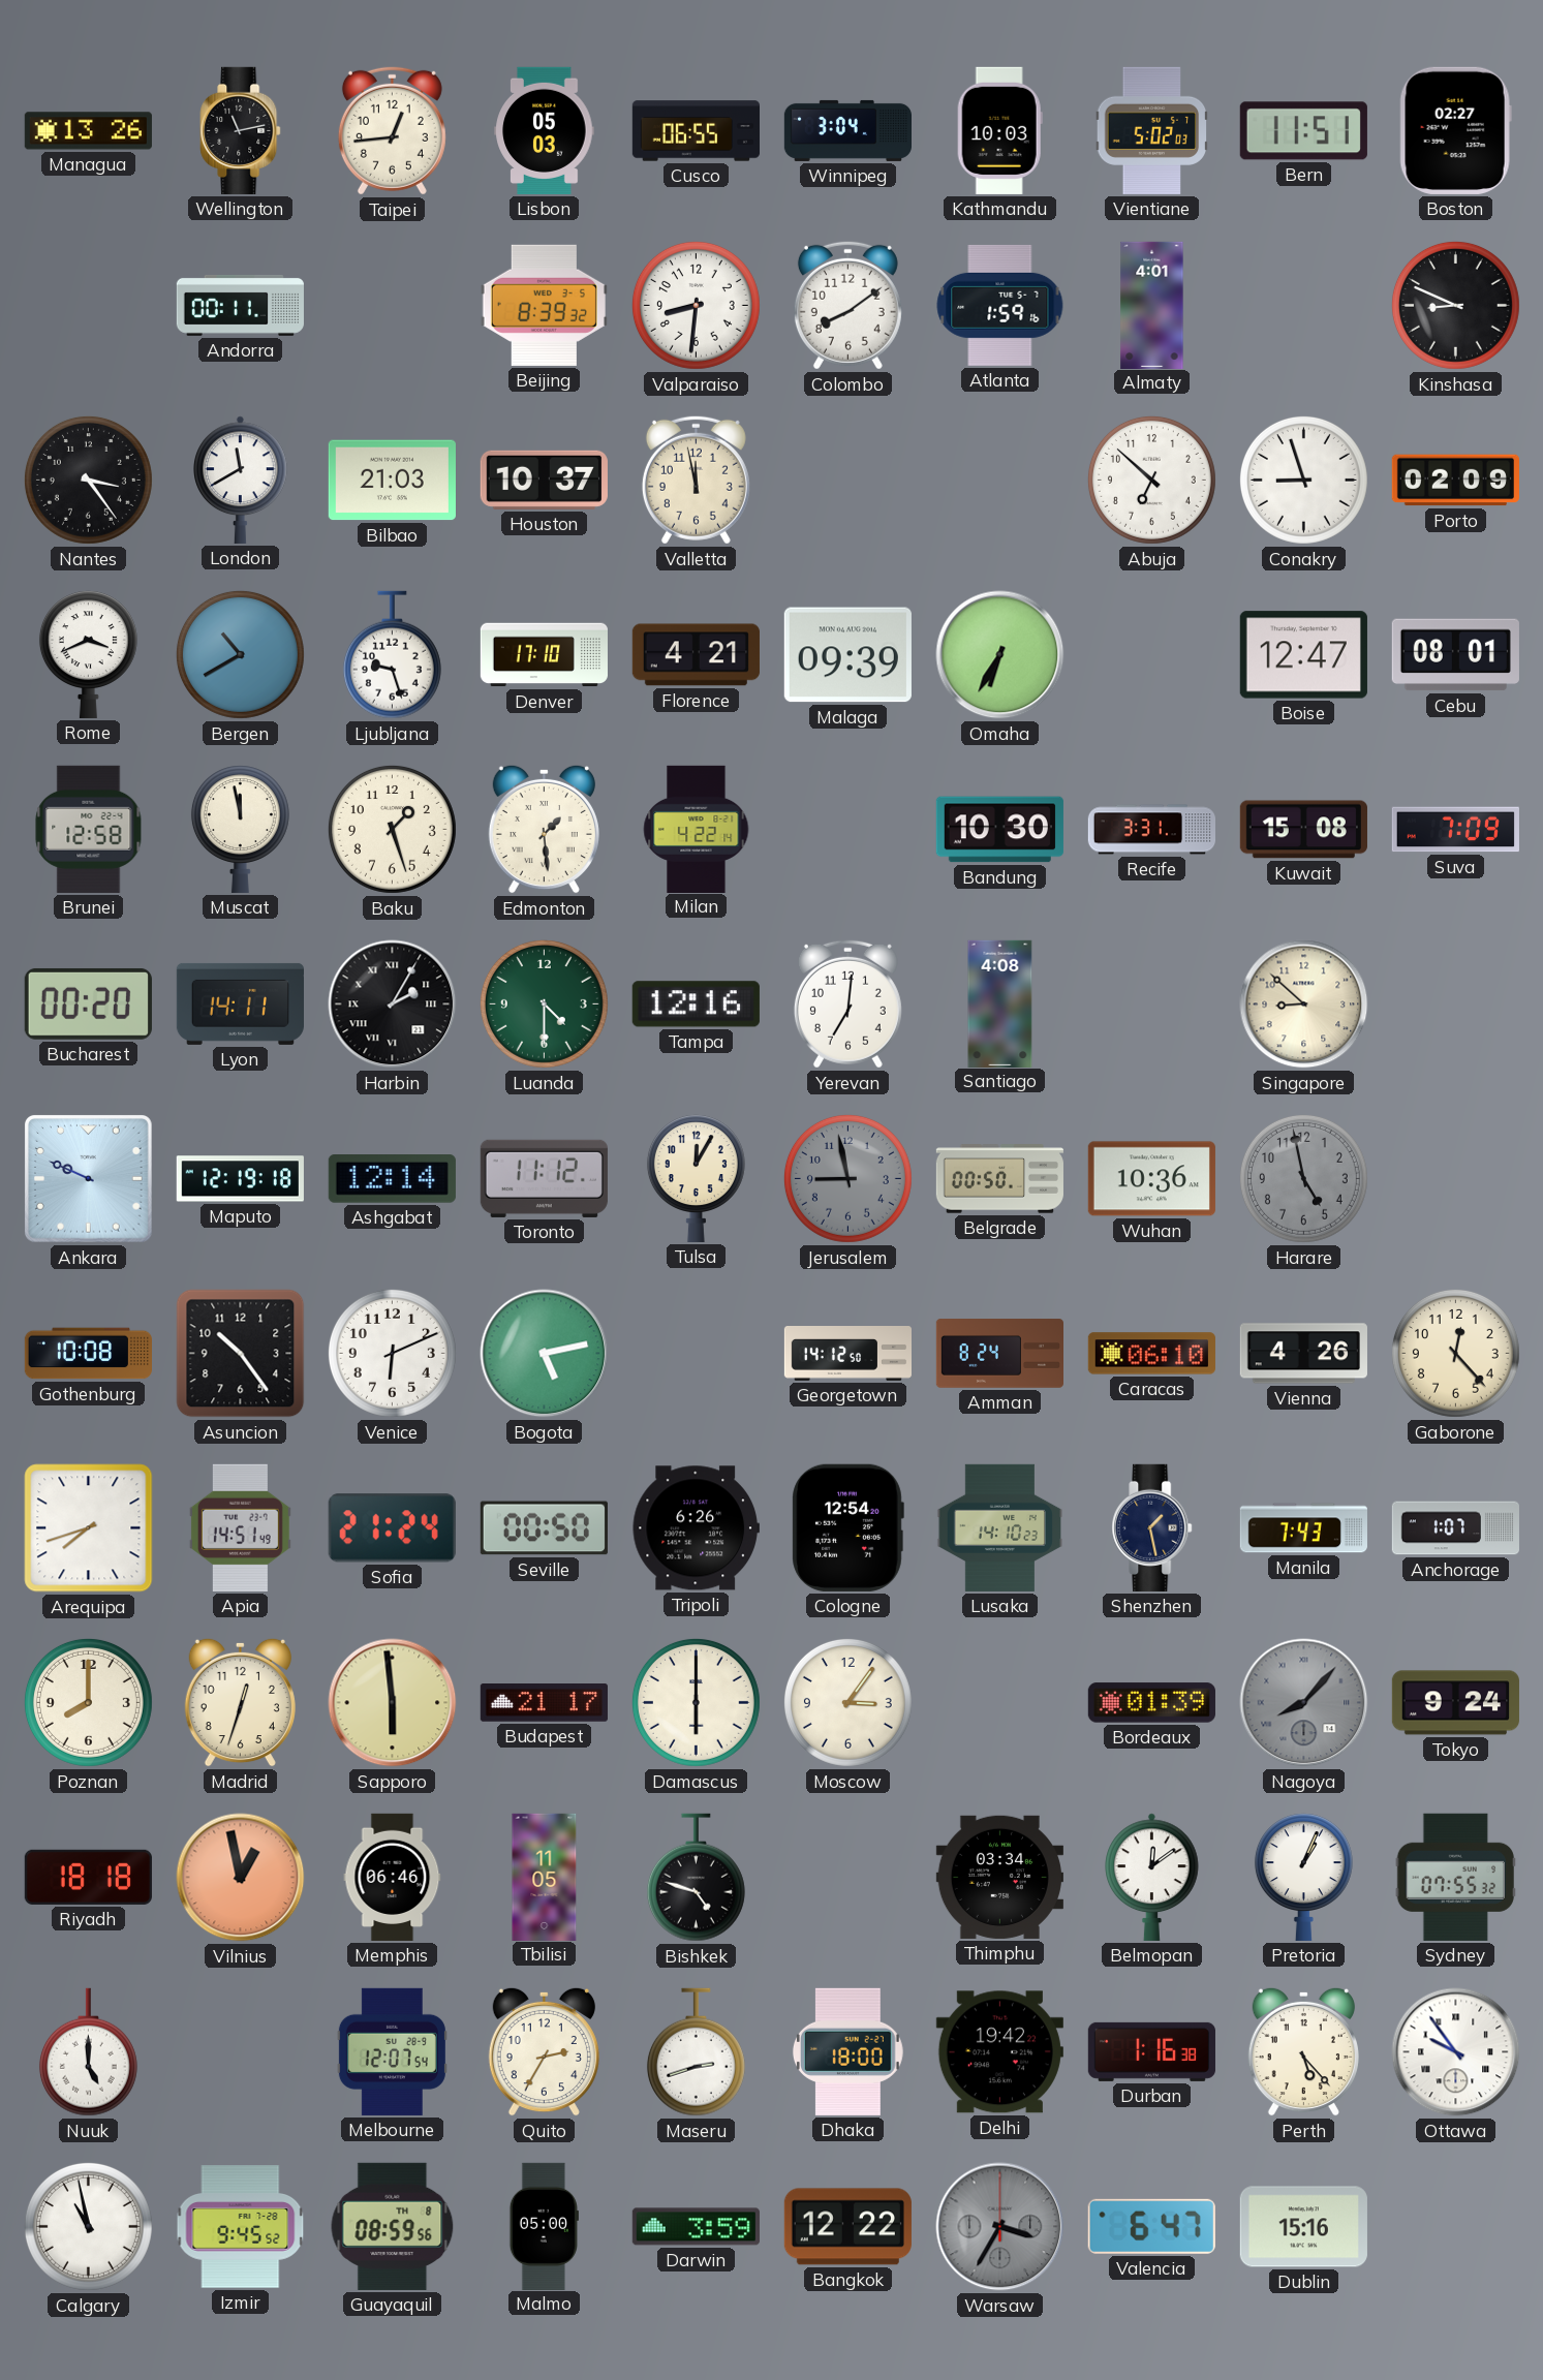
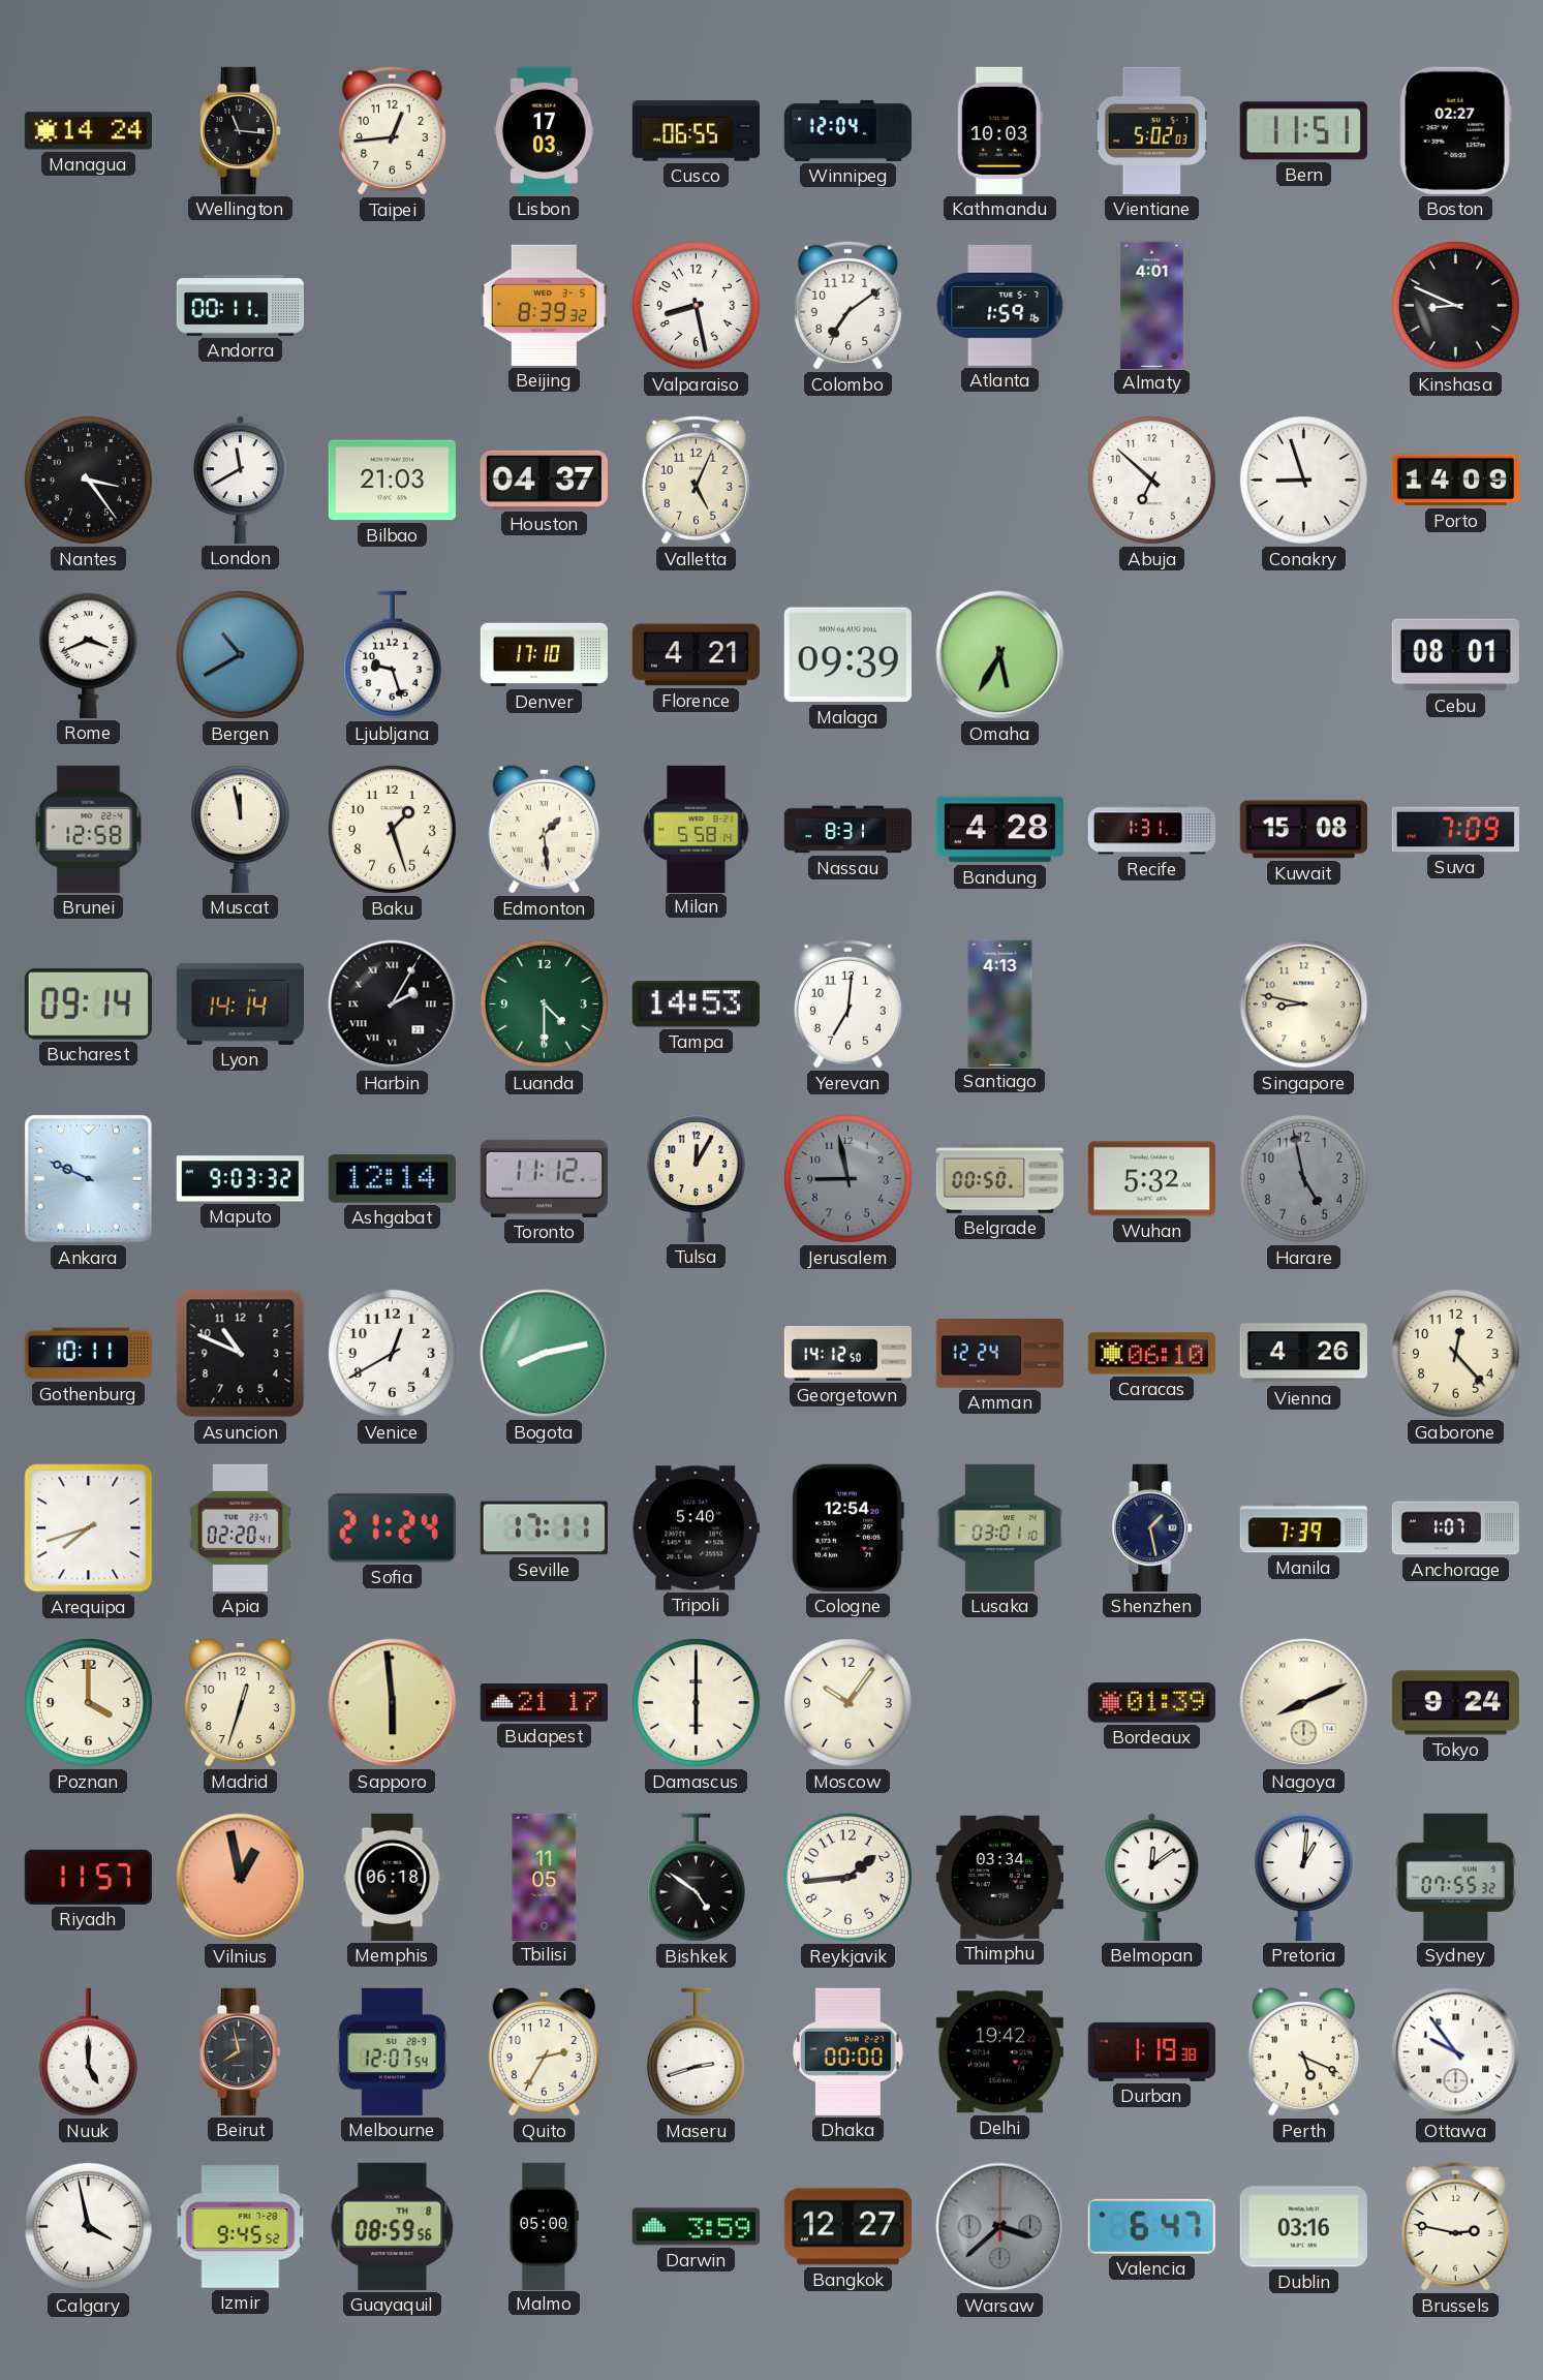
Managua: 13:26 -> 14:24 (88, 131)
Wellington: 11:13 -> 11:16 (241, 130)
Lisbon: 05:03 -> 17:03 (545, 130)
Winnipeg: 3:04 -> 12:04 (847, 130)
Valparaiso: 8:31 -> 8:28 (696, 305)
Colombo: 8:09 -> 7:09 (847, 305)
Houston: 10:37 -> 04:37 (544, 480)
Valletta: 11:58 -> 5:04 (696, 480)
Porto: 02:09 -> 14:09 (1455, 481)
Omaha: 6:35 -> 5:35 (1000, 655)
Boise: 12:47 -> none (1303, 655)
Milan: 4:22 -> 5:58 (697, 829)
Nassau: none -> 8:31 (847, 830)
Bandung: 10:30 -> 4:28 (999, 830)
Recife: 3:31 -> 1:31 (1151, 830)
Bucharest: 00:20 -> 09:14 (88, 1003)
Lyon: 14:11 -> 14:14 (240, 1003)
Tampa: 12:16 -> 14:53 (696, 1004)
Santiago: 4:08 -> 4:13 (1000, 1003)
Singapore: 8:52 -> 8:47 (1304, 1004)
Maputo: 12:19 -> 9:03 (240, 1179)
Wuhan: 10:36 -> 5:32 (1151, 1179)
Gothenburg: 10:08 -> 10:11 (88, 1354)
Asuncion: 10:24 -> 10:49 (241, 1354)
Venice: 6:11 -> 12:40 (392, 1353)
Bogota: 5:13 -> 8:13 (545, 1354)
Amman: 8:24 -> 12:24 (999, 1354)
Apia: 14:51 -> 02:20 (240, 1527)
Seville: 00:50 -> 17:11 (544, 1528)
Tripoli: 6:26 -> 5:40 (696, 1528)
Lusaka: 14:10 -> 03:01 (999, 1527)
Manila: 7:43 -> 7:39 (1303, 1528)
Poznan: 8:00 -> 4:00 (88, 1702)
Moscow: 3:06 -> 10:06 (847, 1702)
Nagoya: 8:07 -> 8:11 (1304, 1703)
Nagoya dial: grey -> cream (1304, 1703)
Riyadh: 18:18 -> 11:57 (88, 1877)
Memphis: 06:46 -> 06:18 (393, 1877)
Bishkek: 4:48 -> 4:51 (696, 1878)
Reykjavik: none -> 1:44 (847, 1877)
Pretoria: 1:04 -> 1:01 (1303, 1877)
Beirut: none -> 7:58 (241, 2051)
Dhaka: 18:00 -> 00:00 (847, 2051)
Durban: 1:16 -> 1:19 (1151, 2051)
Perth: 5:23 -> 5:19 (1303, 2051)
Calgary: 10:58 -> 3:58 (88, 2226)
Bangkok: 12:22 -> 12:27 (847, 2227)
Warsaw: 3:35 -> 3:38 (1000, 2227)
Dublin: 15:16 -> 03:16 (1303, 2227)
Brussels: none -> 2:47 (1455, 2226)
